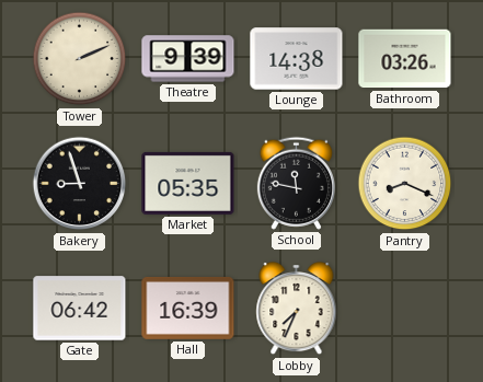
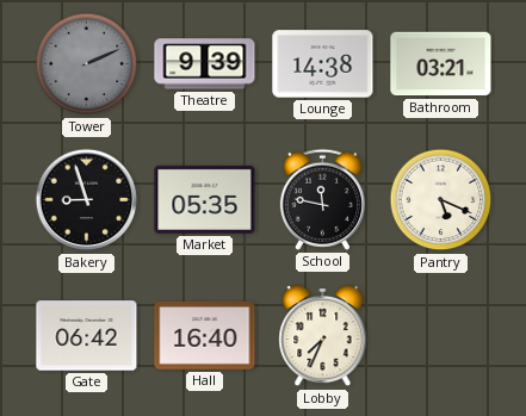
Tower dial: cream -> grey (87, 64)
Bathroom: 03:26 -> 03:21 (441, 64)
Pantry: 8:19 -> 5:19 (441, 200)
Hall: 16:39 -> 16:40 (205, 335)
